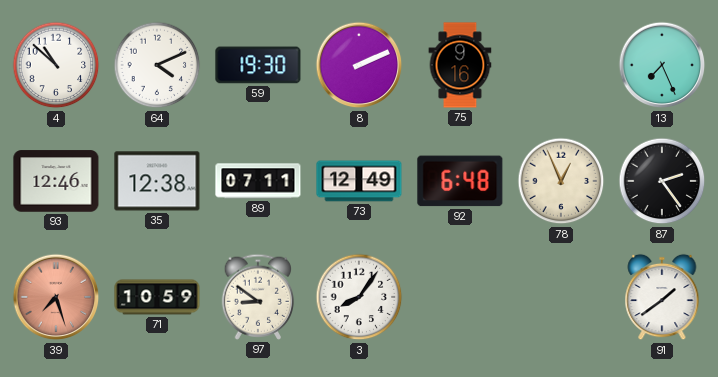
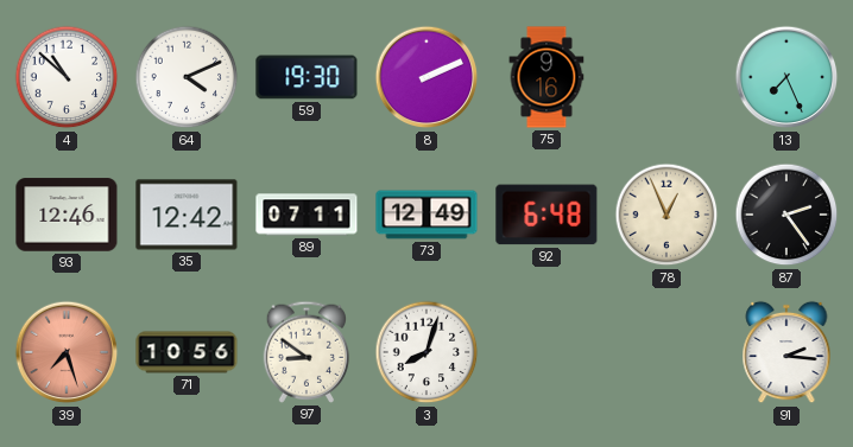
35: 12:38 -> 12:42 (187, 215)
71: 10:59 -> 10:56 (187, 352)
3: 8:06 -> 8:03 (426, 352)
91: 1:39 -> 2:16 (786, 352)
